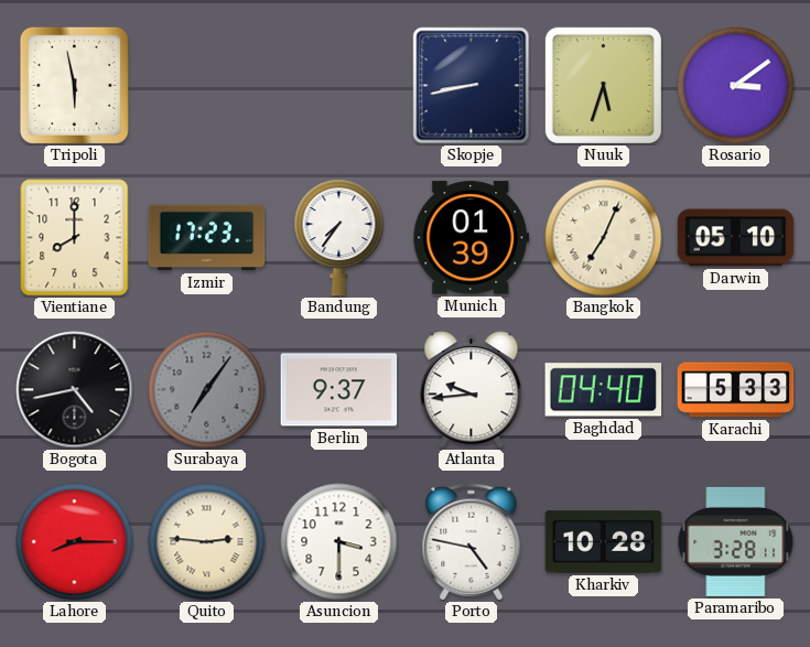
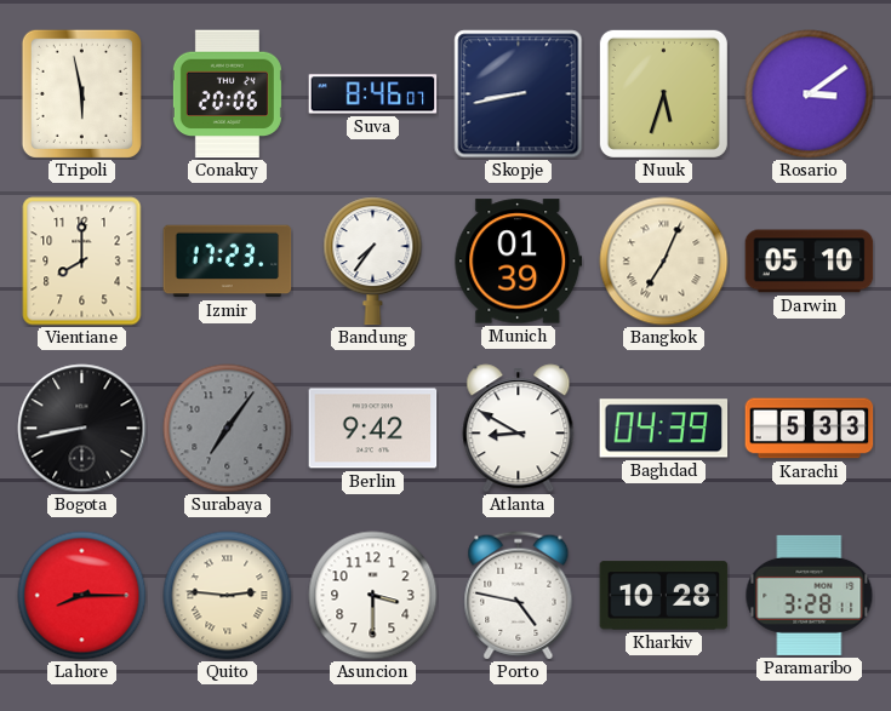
Conakry: none -> 20:06 (227, 94)
Suva: none -> 8:46 (373, 94)
Bogota: 4:43 -> 8:43 (82, 429)
Berlin: 9:37 -> 9:42 (373, 429)
Atlanta: 9:44 -> 8:50 (519, 429)
Baghdad: 04:40 -> 04:39 (664, 429)
